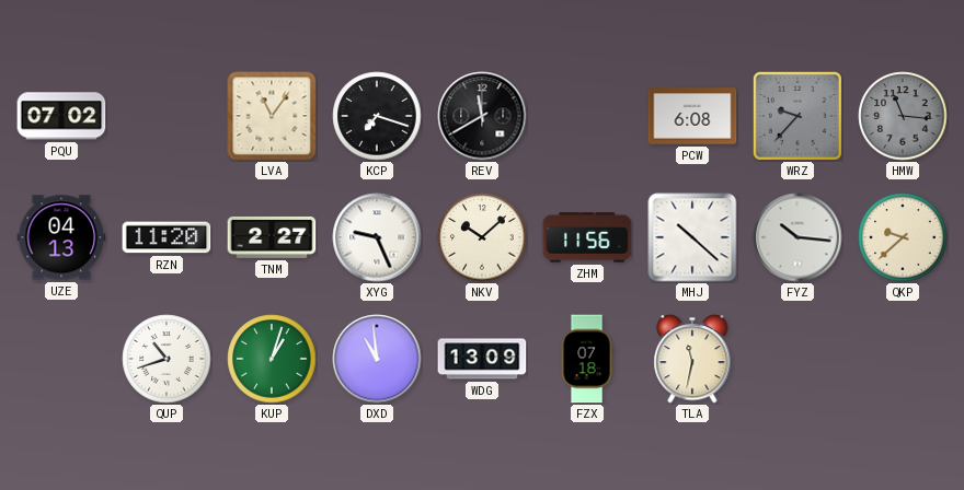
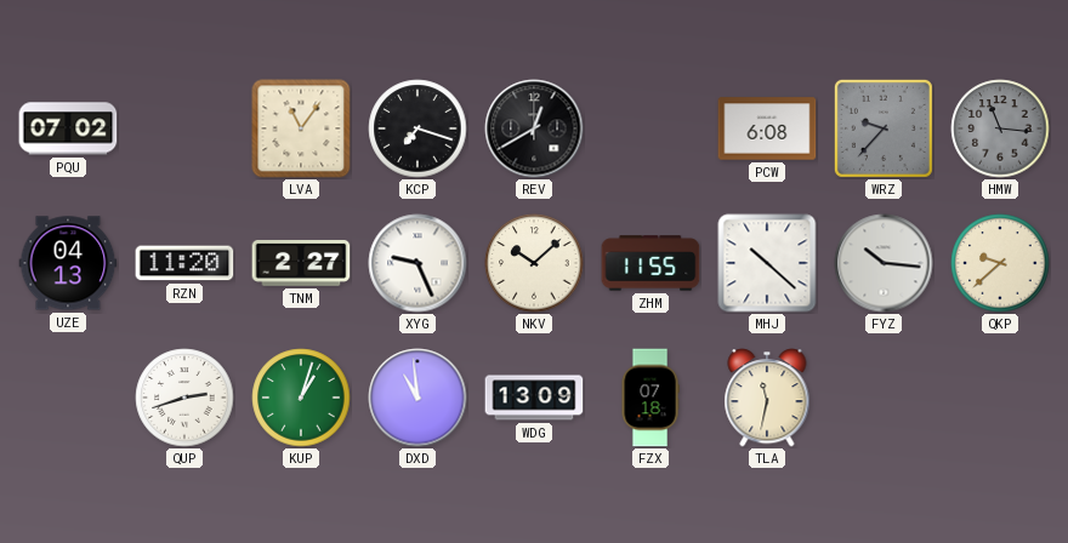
REV: 11:40 -> 12:40 (534, 128)
ZHM: 11:56 -> 11:55 (651, 263)
QUP: 10:42 -> 2:42 (184, 398)
